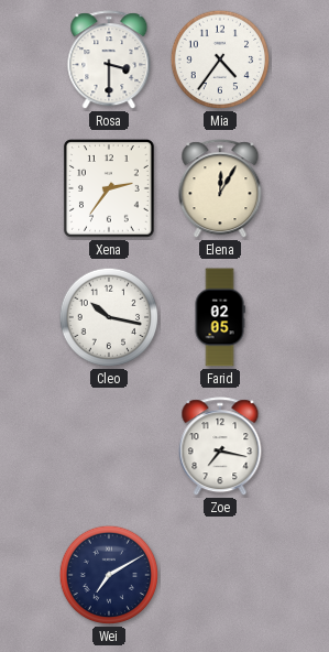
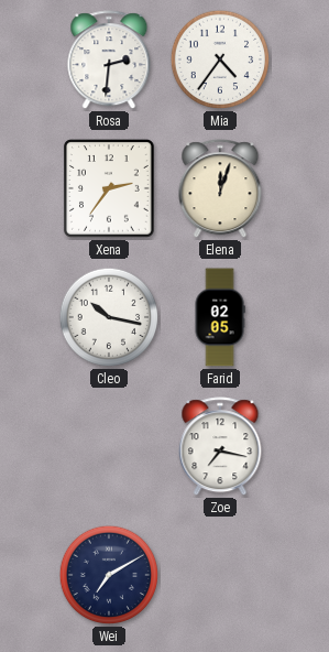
Rosa: 3:30 -> 2:31 (109, 61)
Elena: 12:05 -> 12:03 (220, 189)
